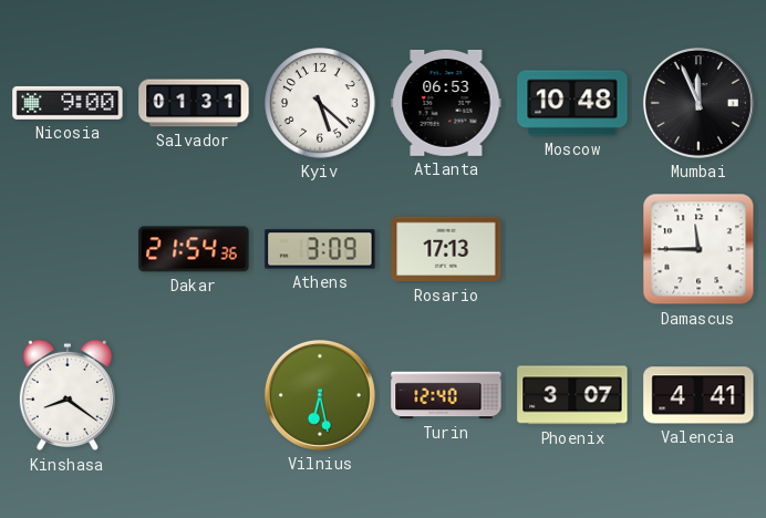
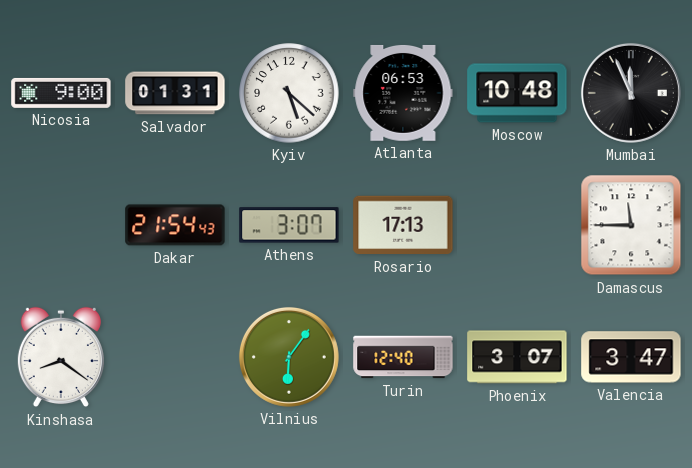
Dakar: 21:54:36 -> 21:54:43 (175, 225)
Athens: 3:09 -> 3:07 (289, 225)
Vilnius: 6:28 -> 6:06 (289, 357)
Valencia: 4:41 -> 3:47 (631, 357)
